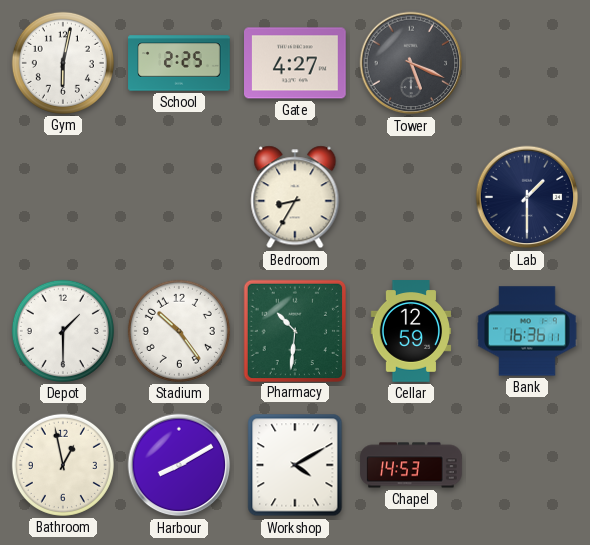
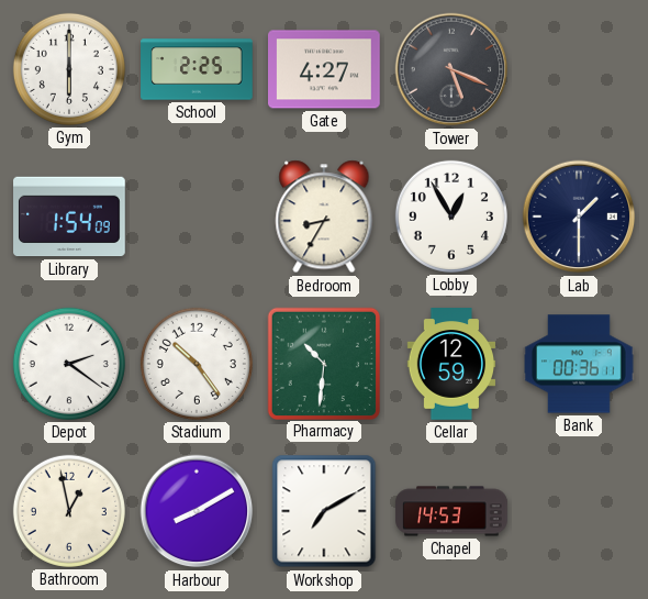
Gym: 6:02 -> 6:00 (69, 69)
Library: none -> 1:54 (69, 217)
Lobby: none -> 12:55 (451, 217)
Depot: 1:30 -> 2:21 (69, 364)
Bank: 16:36 -> 00:36 (579, 364)
Workshop: 4:10 -> 7:10 (324, 511)
